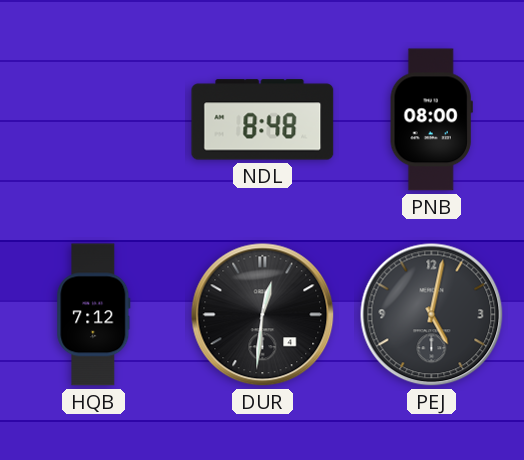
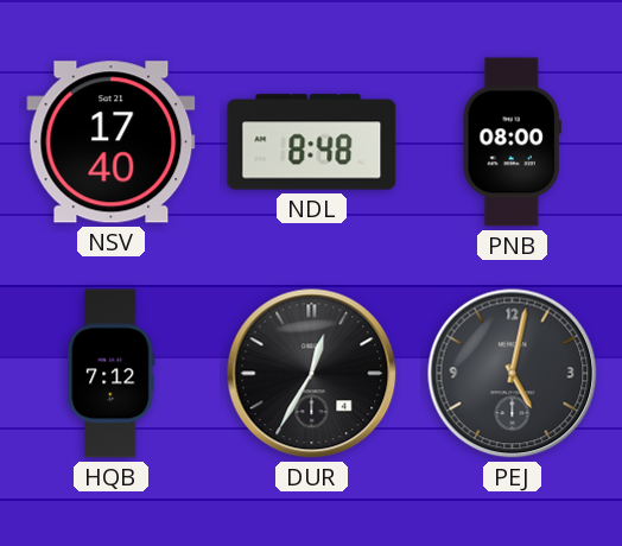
NSV: none -> 17:40 (112, 142)
DUR: 12:31 -> 12:35 (312, 374)
